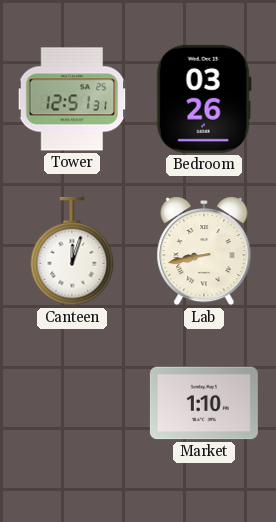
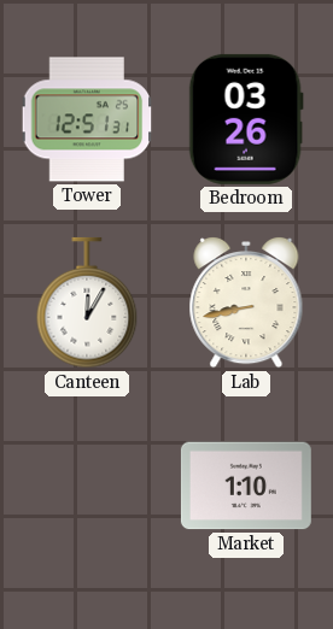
Canteen: 12:03 -> 12:05 (87, 302)
